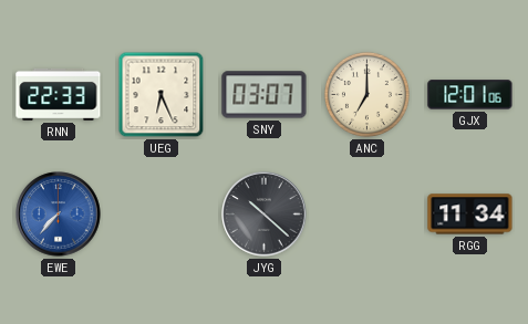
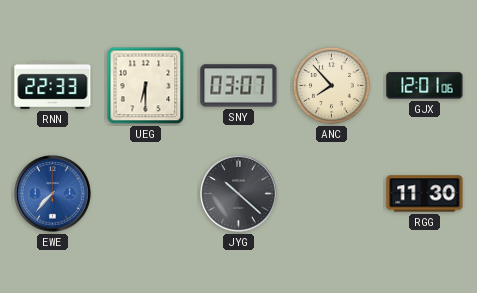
UEG: 6:26 -> 6:30 (146, 86)
ANC: 7:00 -> 7:53 (331, 85)
RGG: 11:34 -> 11:30 (425, 194)
